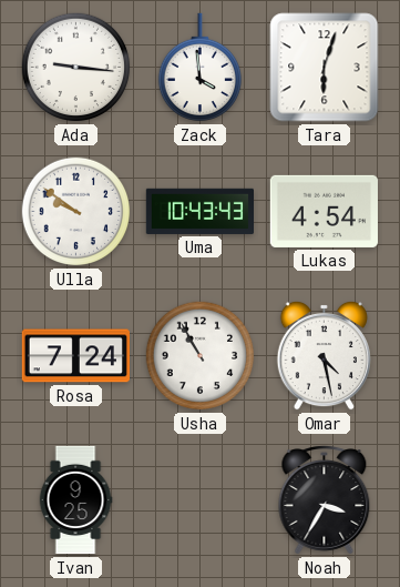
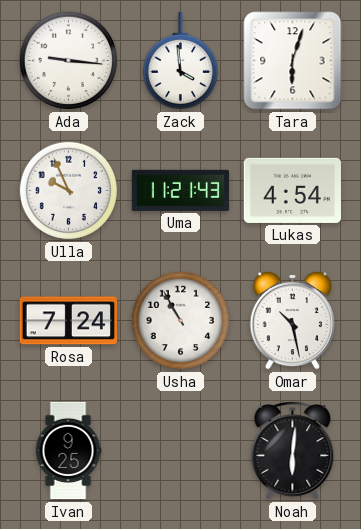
Ulla: 9:51 -> 9:56 (69, 191)
Uma: 10:43 -> 11:21 (180, 190)
Omar: 4:28 -> 10:28 (292, 320)
Noah: 3:35 -> 6:01 (293, 451)
